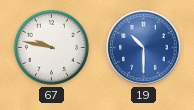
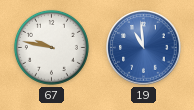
19: 10:30 -> 10:59 (144, 48)
